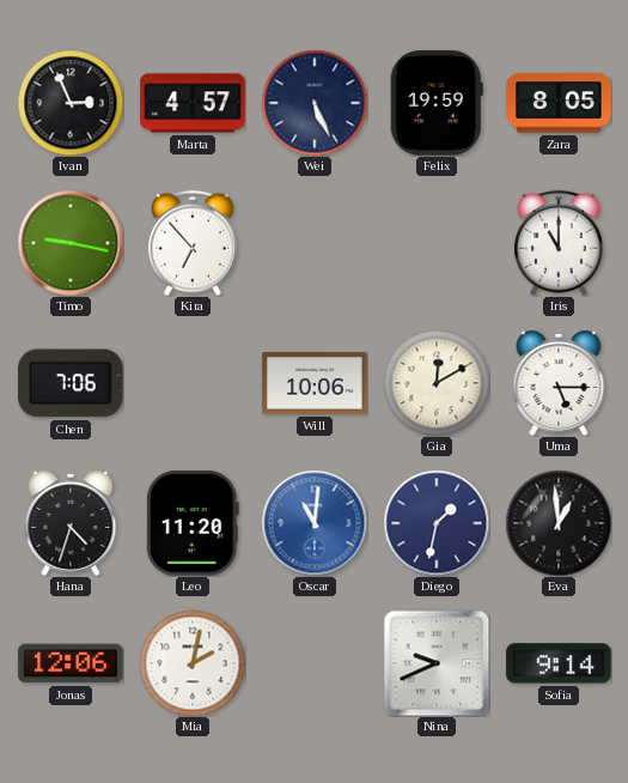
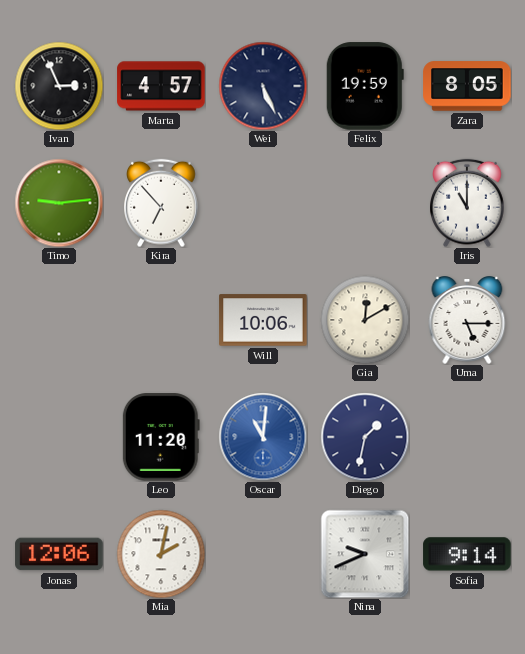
Timo: 9:17 -> 9:14 (59, 203)
Chen: 7:06 -> none (71, 383)
Hana: 4:33 -> none (71, 524)
Eva: 12:59 -> none (559, 523)
